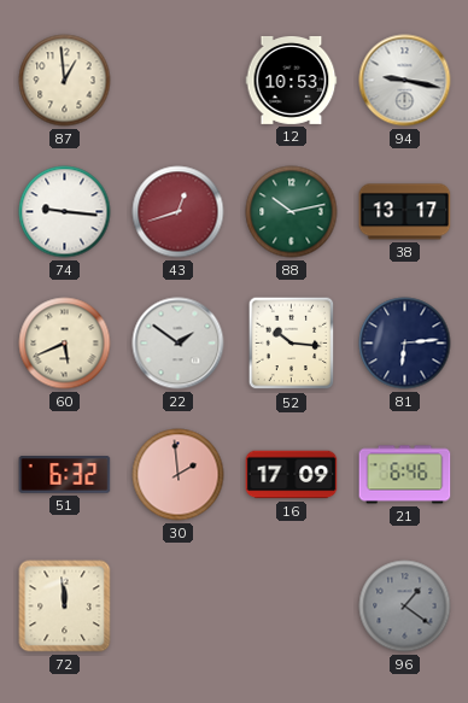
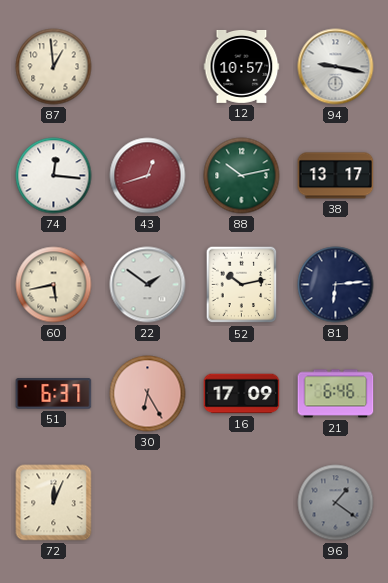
12: 10:53 -> 10:57 (242, 66)
74: 9:16 -> 12:16 (54, 176)
60: 5:41 -> 5:43 (54, 285)
52: 10:16 -> 10:13 (242, 285)
51: 6:32 -> 6:37 (54, 394)
30: 1:59 -> 6:25 (148, 394)
72: 11:59 -> 12:04 (54, 503)
